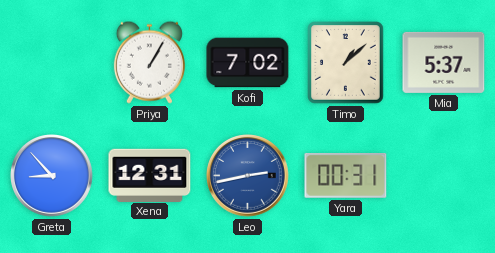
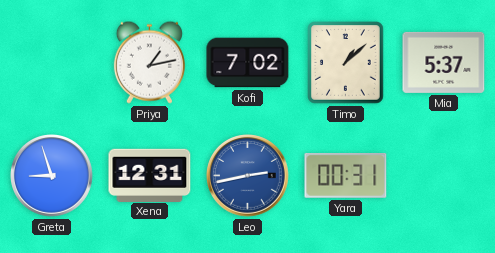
Priya: 1:05 -> 1:13 (149, 62)
Greta: 8:53 -> 8:57 (52, 176)
